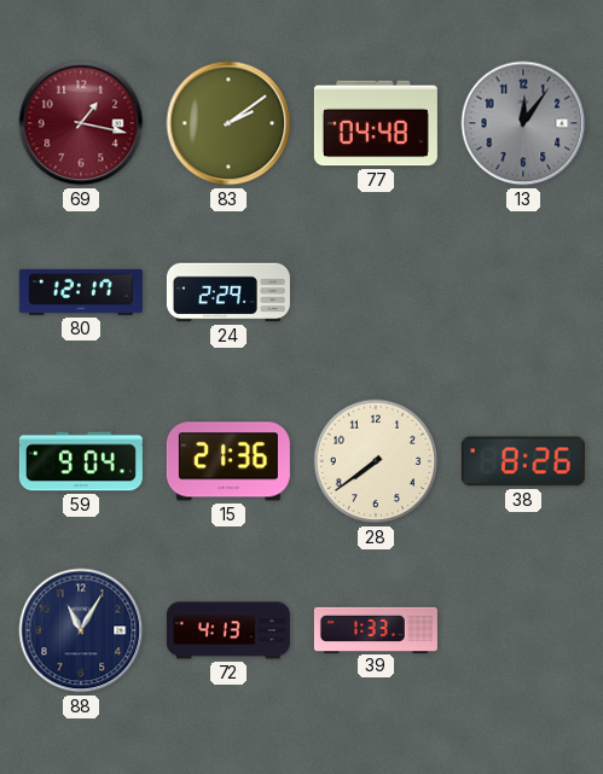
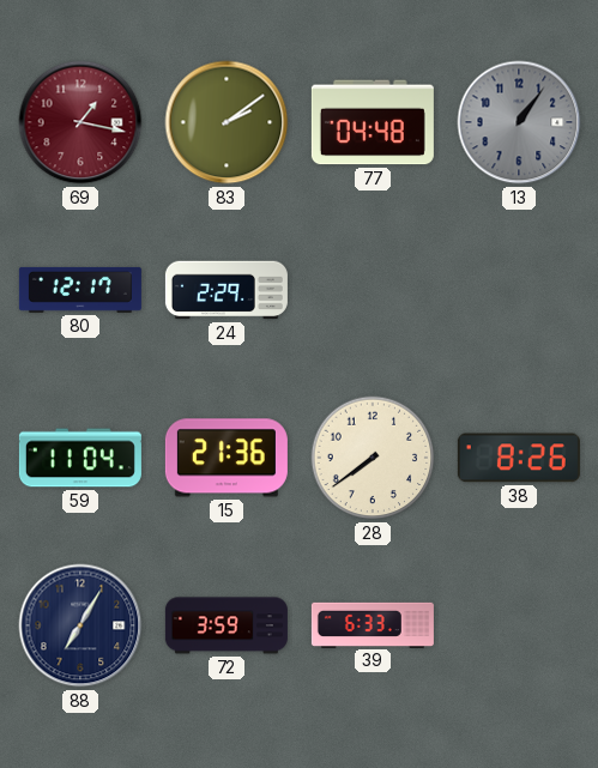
13: 12:06 -> 1:06 (519, 122)
59: 9:04 -> 11:04 (80, 458)
88: 11:05 -> 7:05 (80, 625)
72: 4:13 -> 3:59 (226, 625)
39: 1:33 -> 6:33 (373, 624)
